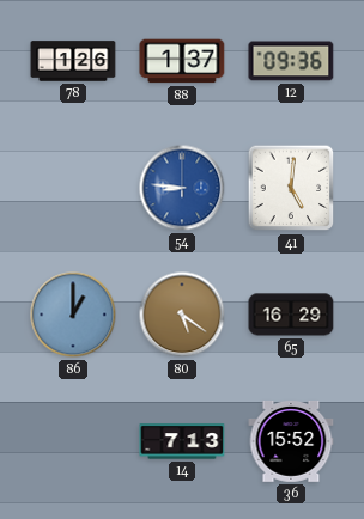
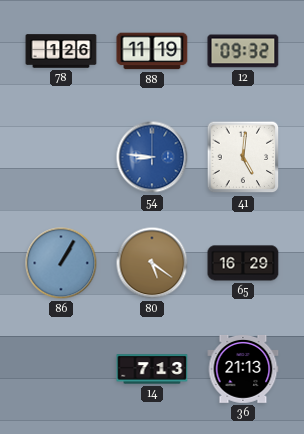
88: 1:37 -> 11:19 (152, 51)
12: 09:36 -> 09:32 (243, 51)
86: 1:00 -> 1:05 (61, 263)
36: 15:52 -> 21:13 (243, 369)
